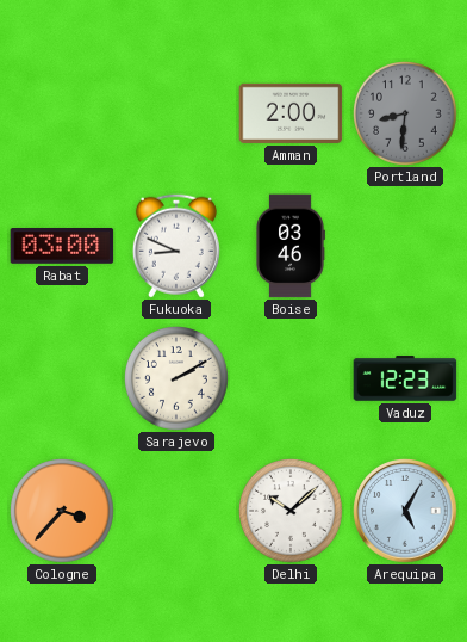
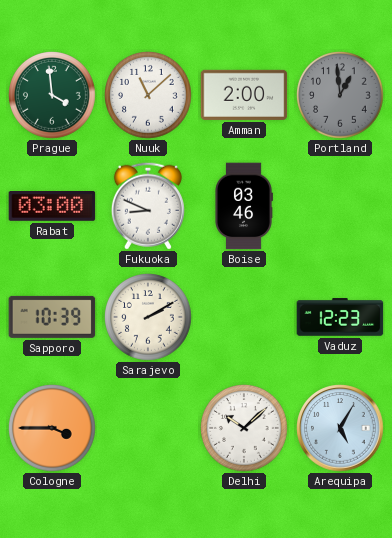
Prague: none -> 3:59 (53, 96)
Nuuk: none -> 11:08 (149, 96)
Portland: 8:31 -> 12:59 (341, 96)
Sapporo: none -> 10:39 (52, 317)
Cologne: 3:37 -> 3:45 (53, 429)
